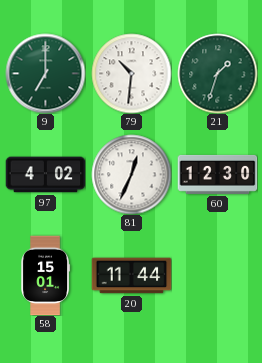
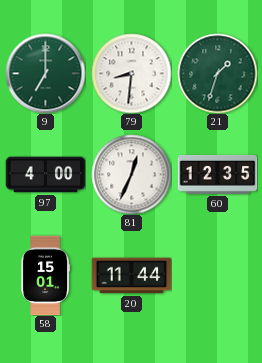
79: 10:31 -> 8:31 (131, 73)
97: 4:02 -> 4:00 (45, 175)
60: 12:30 -> 12:35 (217, 174)
